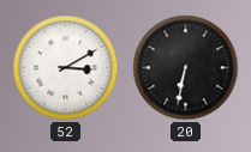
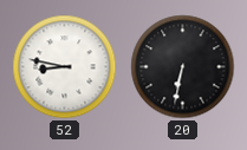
52: 3:10 -> 8:47 (65, 67)
